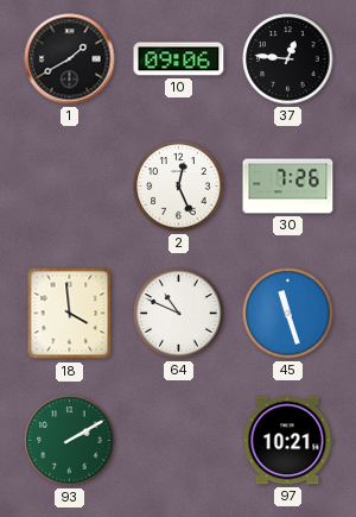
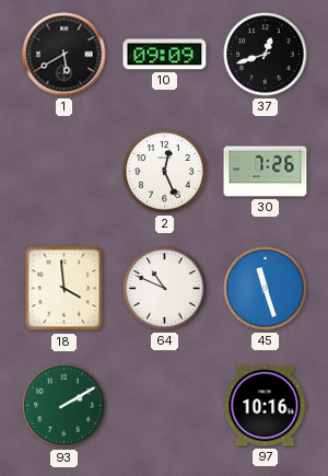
1: 1:40 -> 5:40 (65, 55)
10: 09:06 -> 09:09 (165, 55)
37: 12:46 -> 12:42 (266, 55)
97: 10:21 -> 10:16 (265, 406)
